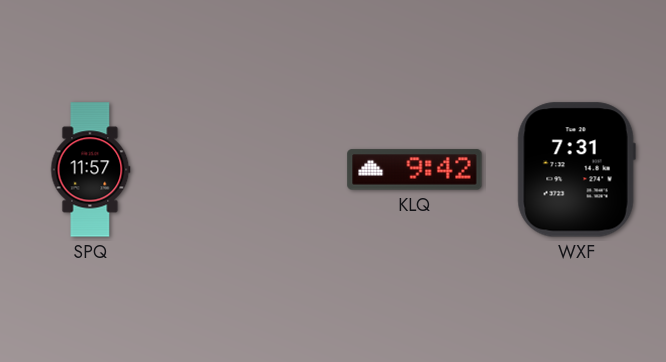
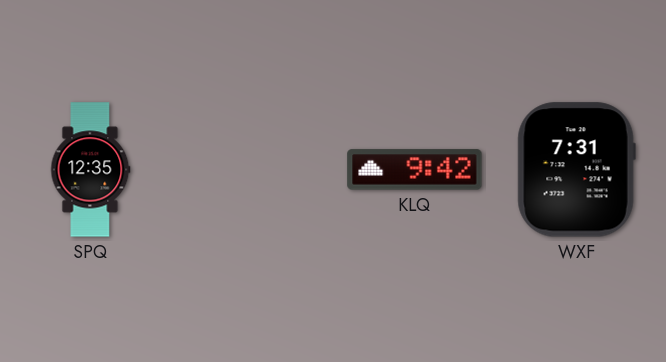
SPQ: 11:57 -> 12:35 (91, 170)
